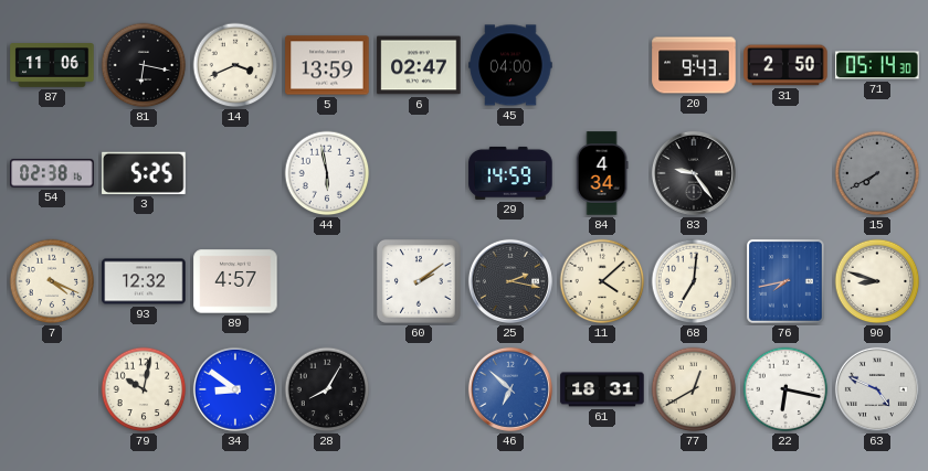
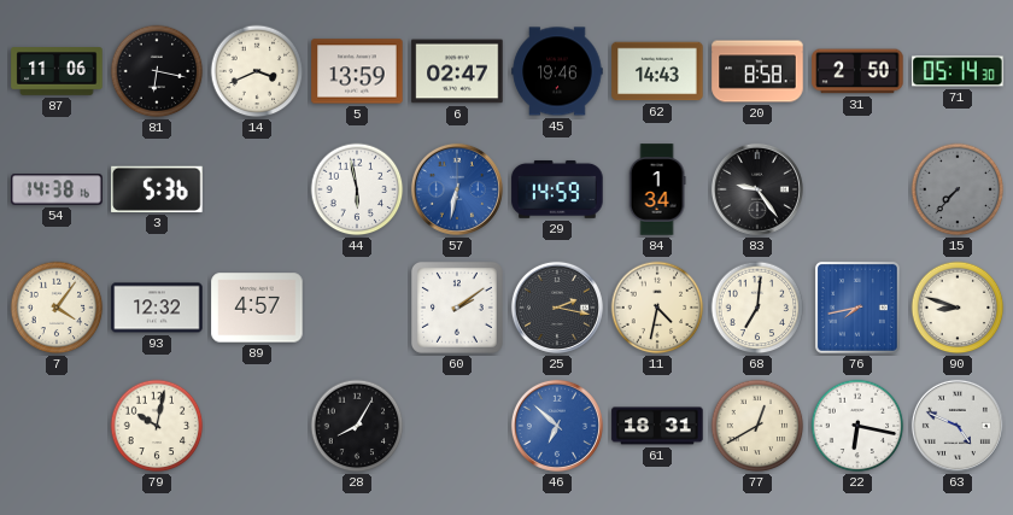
45: 04:00 -> 19:46 (557, 71)
62: none -> 14:43 (657, 71)
20: 9:43 -> 8:58 (757, 71)
54: 02:38 -> 14:38 (57, 189)
3: 5:25 -> 5:36 (157, 189)
57: none -> 6:32 (457, 189)
84: 4:34 -> 1:34 (657, 189)
15: 7:40 -> 7:37 (958, 189)
7: 4:19 -> 4:06 (57, 308)
11: 4:08 -> 4:32 (657, 308)
34: 8:51 -> none (235, 389)
